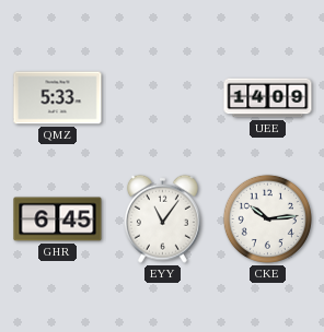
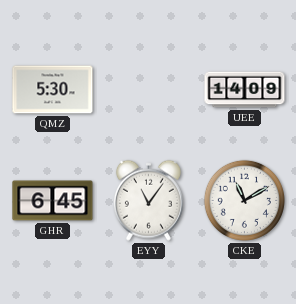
QMZ: 5:33 -> 5:30 (53, 90)
CKE: 10:14 -> 11:10 (244, 200)
